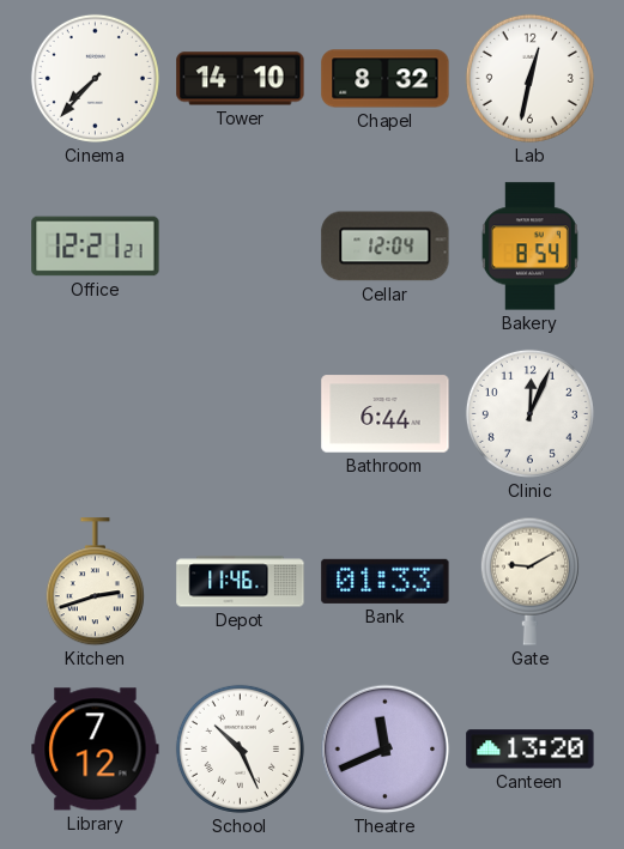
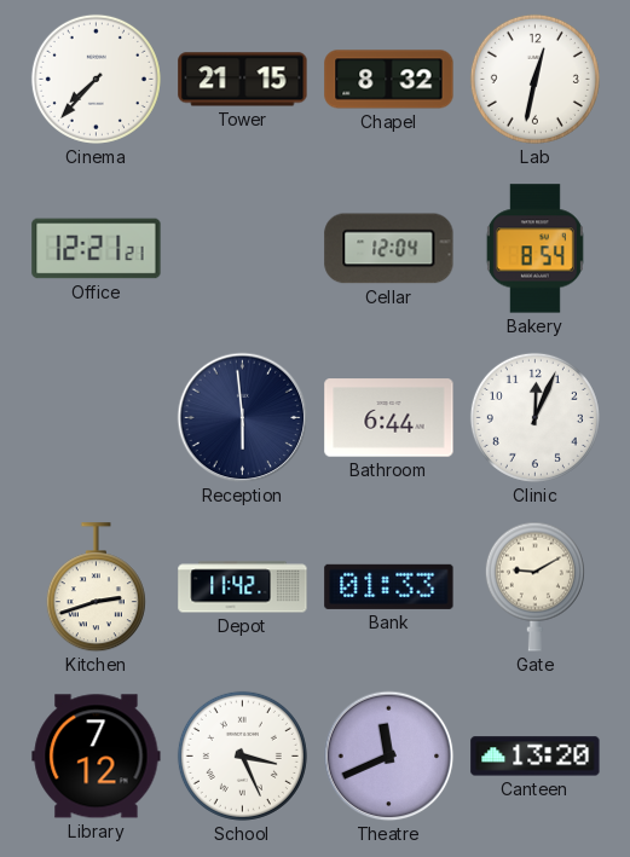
Tower: 14:10 -> 21:15 (243, 80)
Reception: none -> 5:59 (243, 418)
Depot: 11:46 -> 11:42 (243, 587)
School: 10:26 -> 3:26 (242, 755)
